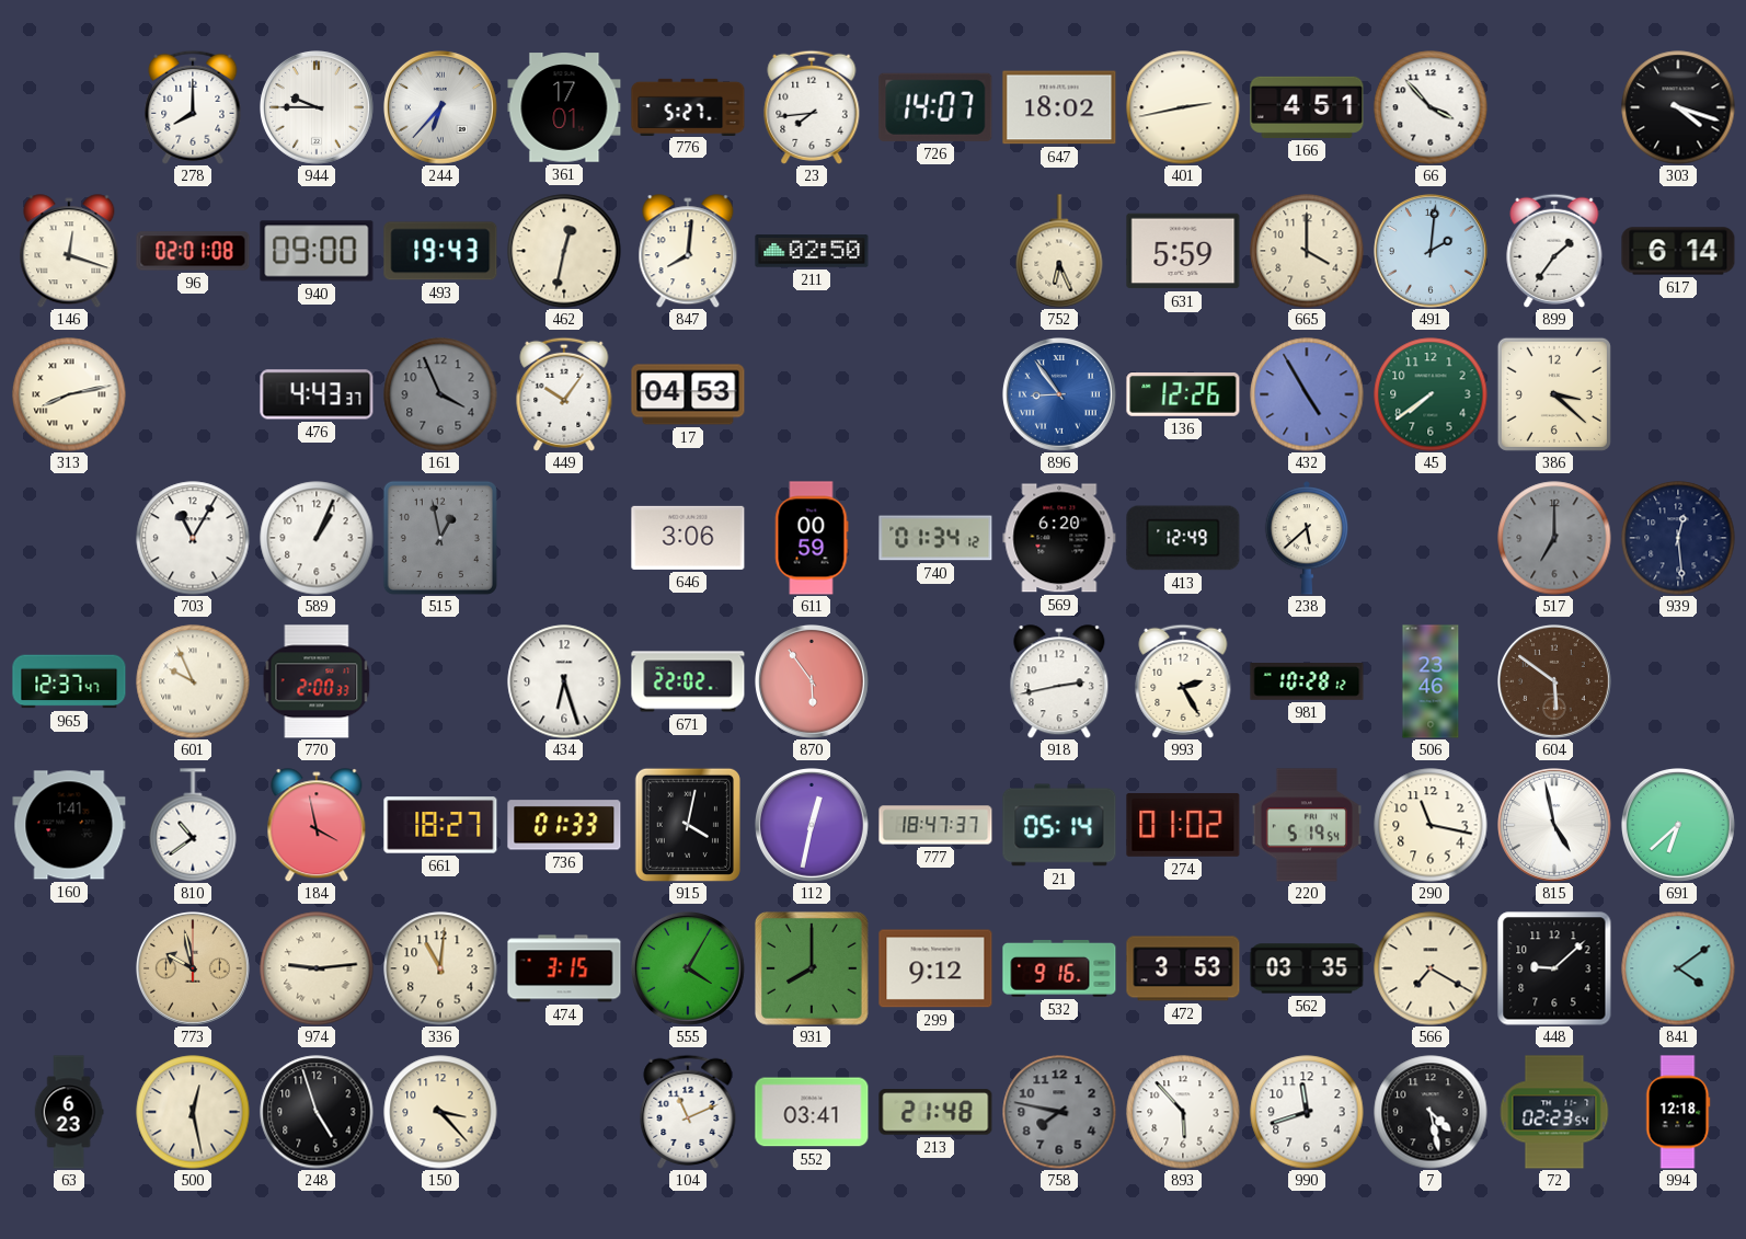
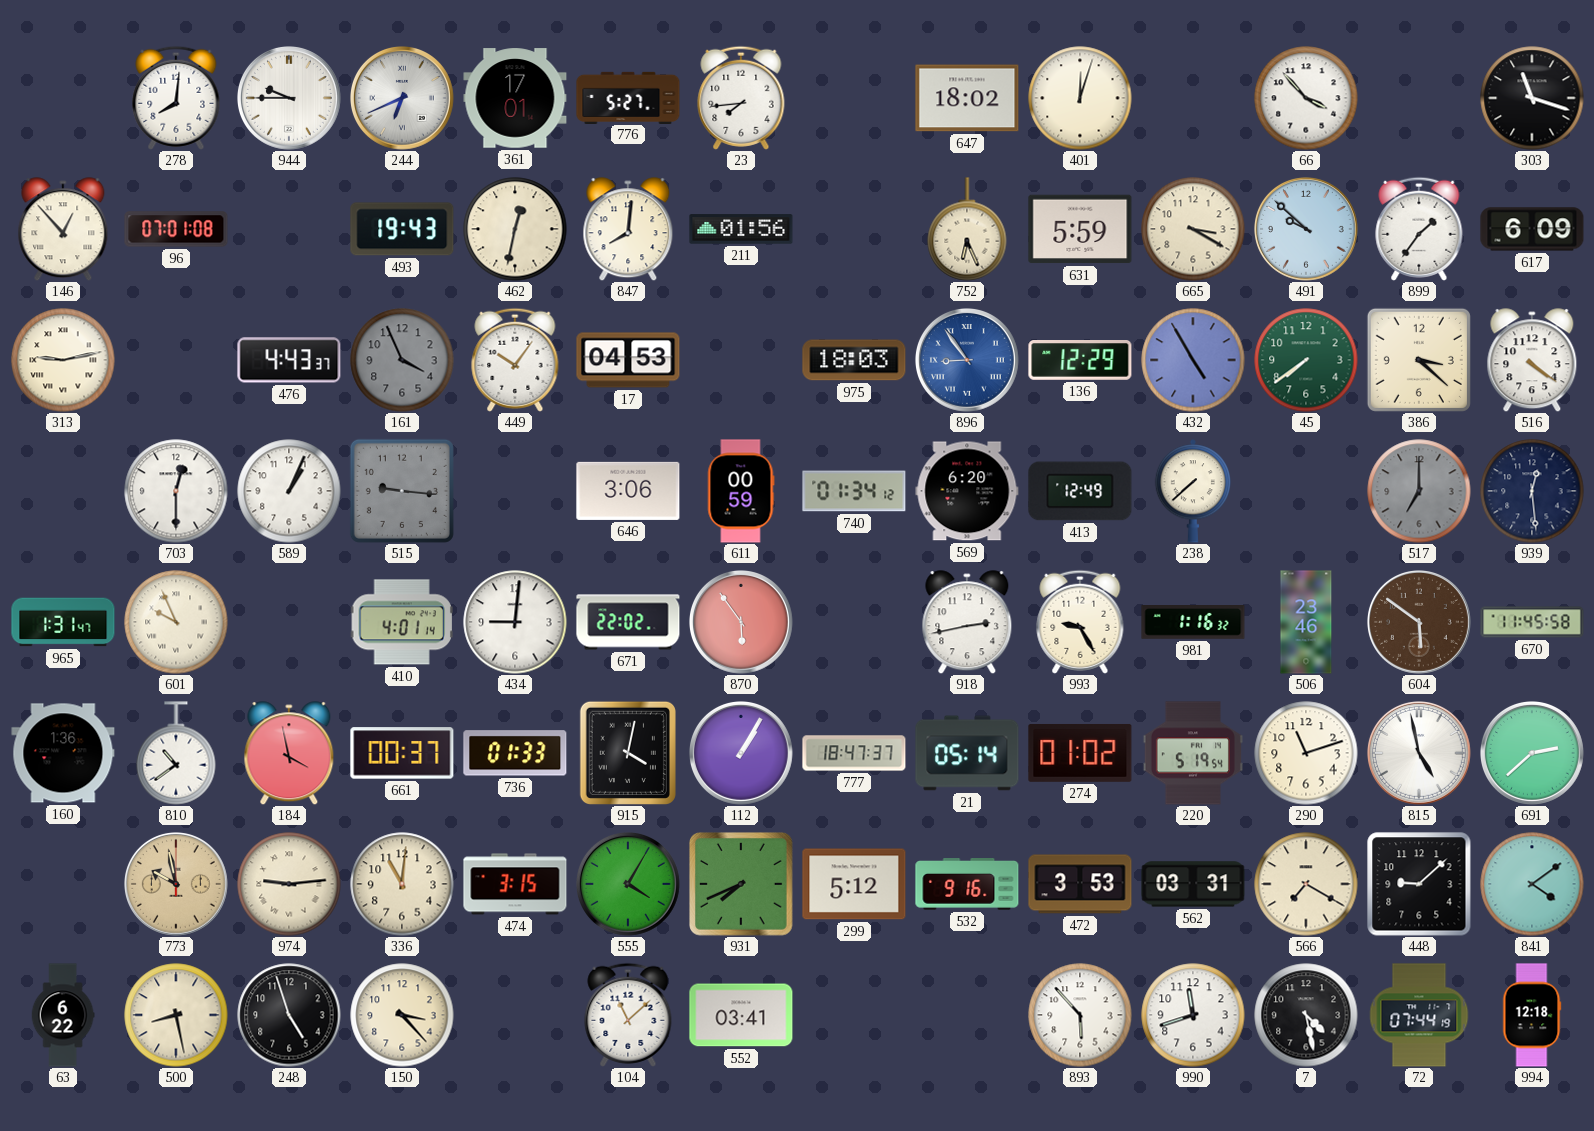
278: 8:00 -> 8:01 (176, 98)
244: 6:37 -> 6:41 (403, 99)
726: 14:07 -> none (935, 107)
401: 2:43 -> 12:03 (1080, 98)
166: 4:51 -> none (1307, 107)
303: 4:18 -> 11:18 (1532, 98)
146: 12:18 -> 12:53 (63, 229)
96: 02:01 -> 07:01 (176, 229)
940: 09:00 -> none (317, 251)
211: 02:50 -> 01:56 (741, 229)
665: 4:00 -> 3:20 (1193, 229)
491: 2:01 -> 9:52 (1307, 230)
617: 6:14 -> 6:09 (1532, 229)
313: 8:13 -> 9:13 (63, 360)
975: none -> 18:03 (854, 360)
136: 12:26 -> 12:29 (1080, 361)
516: none -> 4:21 (1532, 360)
703: 11:05 -> 12:30 (176, 491)
515: 12:58 -> 9:16 (402, 491)
238: 5:38 -> 7:38 (1192, 491)
965: 12:37 -> 1:31 (63, 622)
770: 2:00 -> none (317, 681)
410: none -> 4:01 (402, 622)
434: 6:27 -> 9:01 (515, 622)
993: 2:25 -> 9:25 (1080, 622)
981: 10:28 -> 1:16 (1193, 623)
670: none -> 11:45 (1532, 622)
160: 1:41 -> 1:36 (63, 753)
661: 18:27 -> 00:37 (402, 753)
112: 12:32 -> 1:05 (742, 754)
290: 11:17 -> 11:12 (1306, 753)
691: 6:38 -> 2:38 (1533, 754)
931: 8:00 -> 7:41 (742, 885)
299: 9:12 -> 5:12 (854, 884)
562: 03:35 -> 03:31 (1193, 884)
63: 6:23 -> 6:22 (63, 1015)
500: 12:28 -> 8:28 (176, 1015)
104: 11:11 -> 11:08 (628, 1015)
213: 21:48 -> none (935, 1112)
758: 7:47 -> none (1059, 1112)
72: 02:23 -> 07:44 (1419, 1015)
